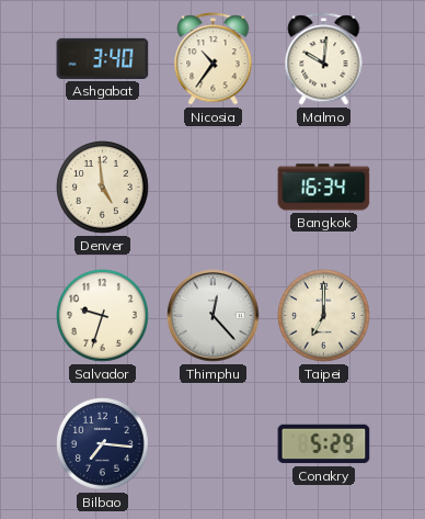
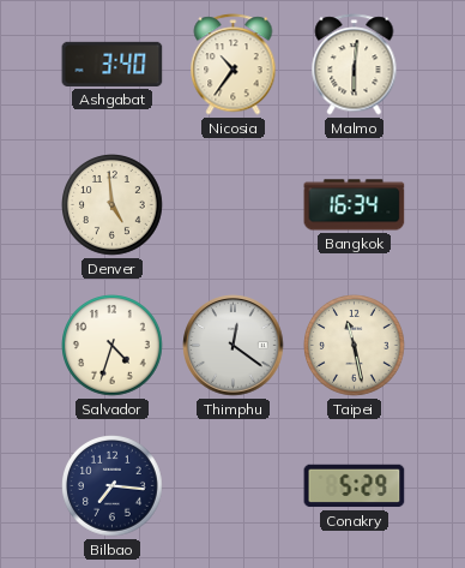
Malmo: 10:01 -> 6:01 (355, 65)
Salvador: 9:33 -> 4:33 (113, 346)
Thimphu: 12:23 -> 12:21 (234, 346)
Taipei: 7:00 -> 11:28 (355, 346)
